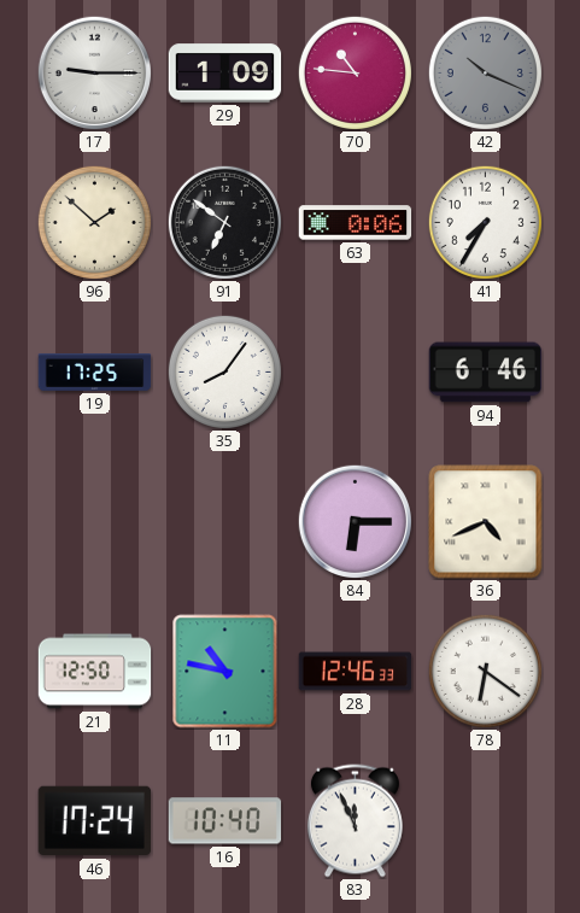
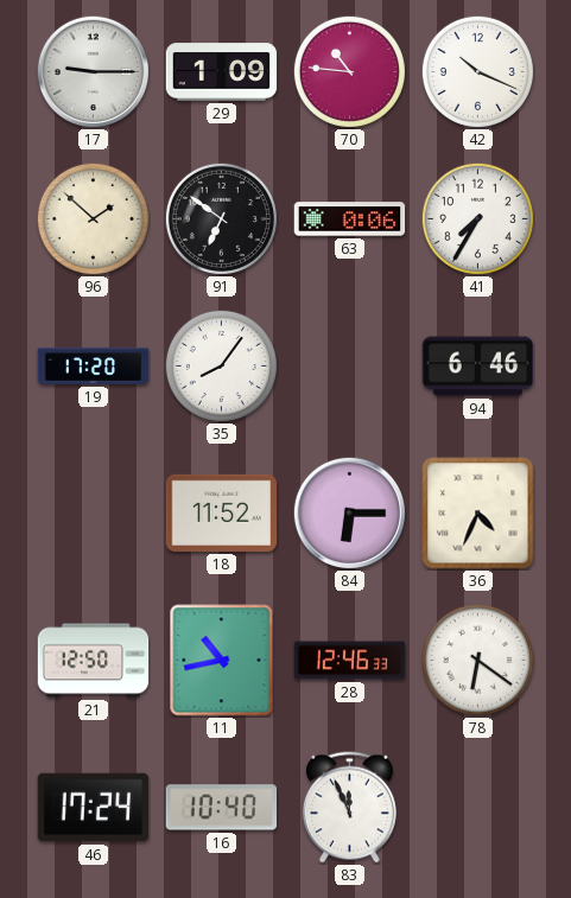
42 dial: grey -> white (477, 71)
19: 17:25 -> 17:20 (94, 367)
18: none -> 11:52 (222, 512)
36: 4:41 -> 4:34 (478, 514)
11: 10:47 -> 10:43 (222, 661)
